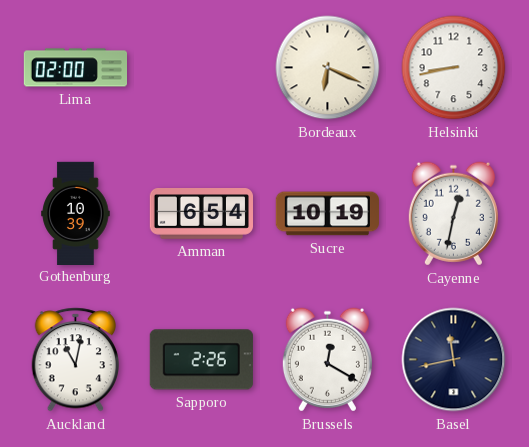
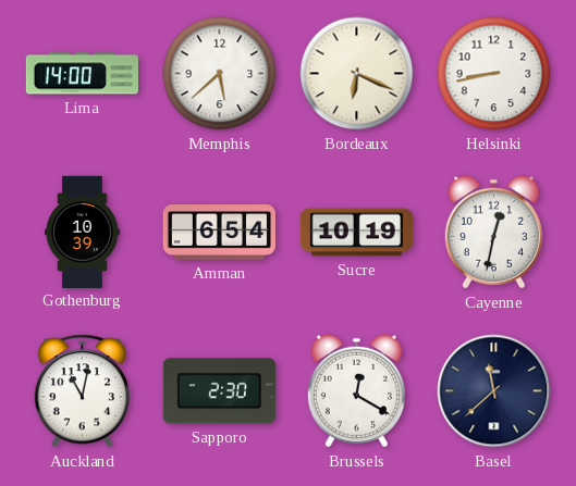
Lima: 02:00 -> 14:00 (82, 74)
Memphis: none -> 5:38 (220, 74)
Sapporo: 2:26 -> 2:30 (219, 391)
Basel: 11:43 -> 11:38 (494, 391)
